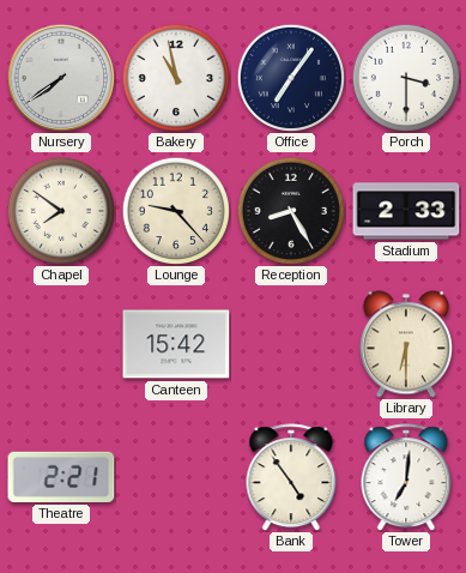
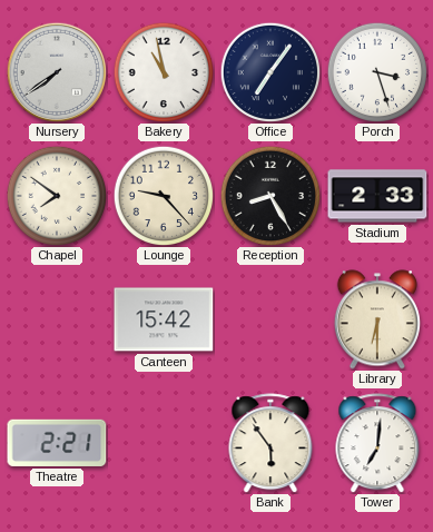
Porch: 3:30 -> 3:27 (376, 71)
Bank: 4:54 -> 5:54 (270, 443)
